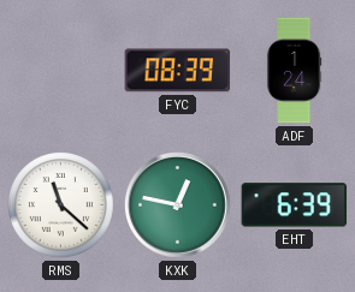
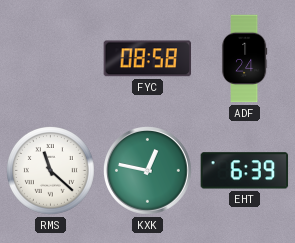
FYC: 08:39 -> 08:58 (148, 59)
